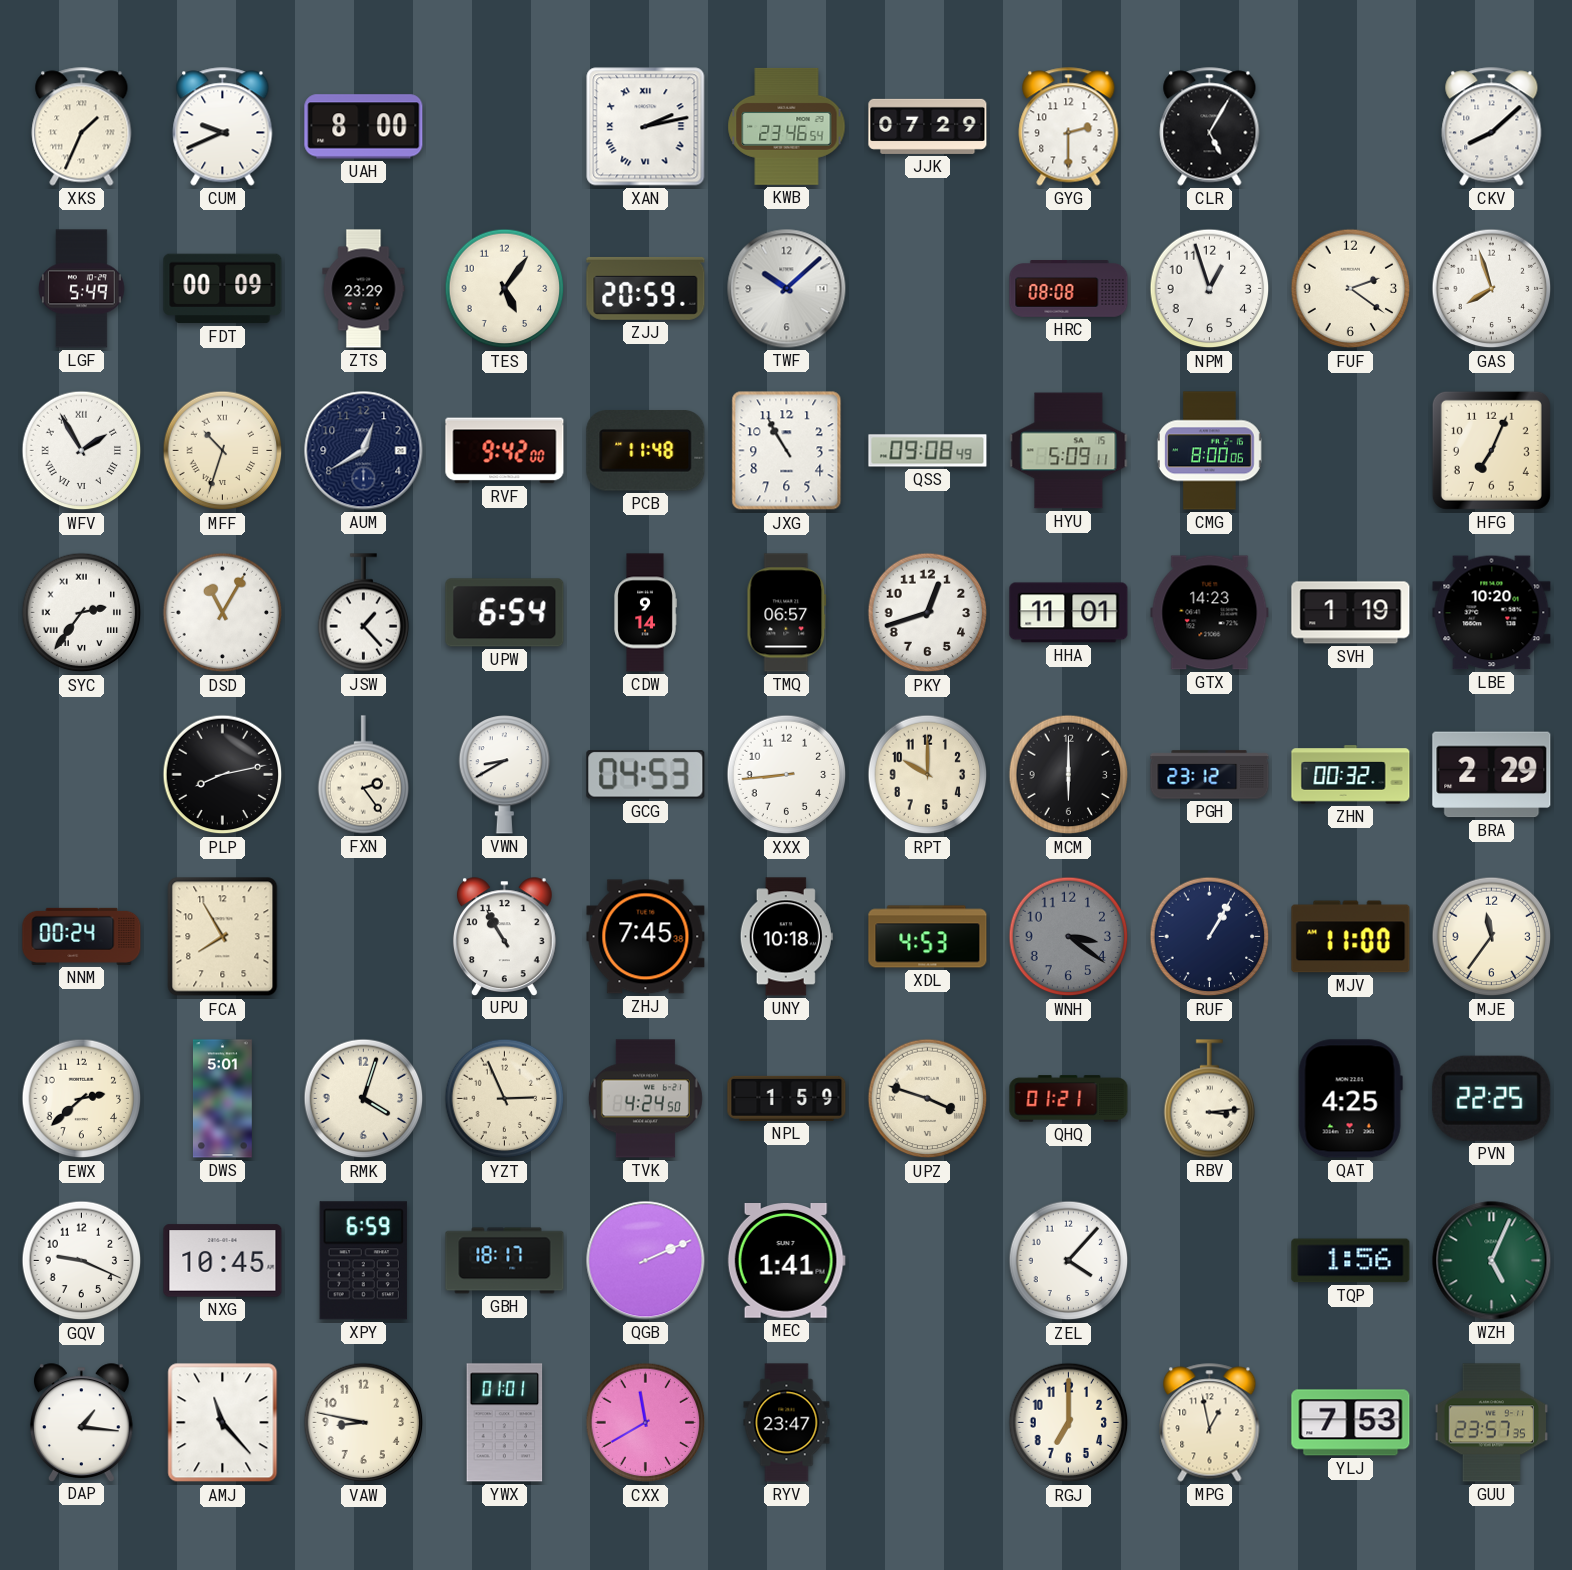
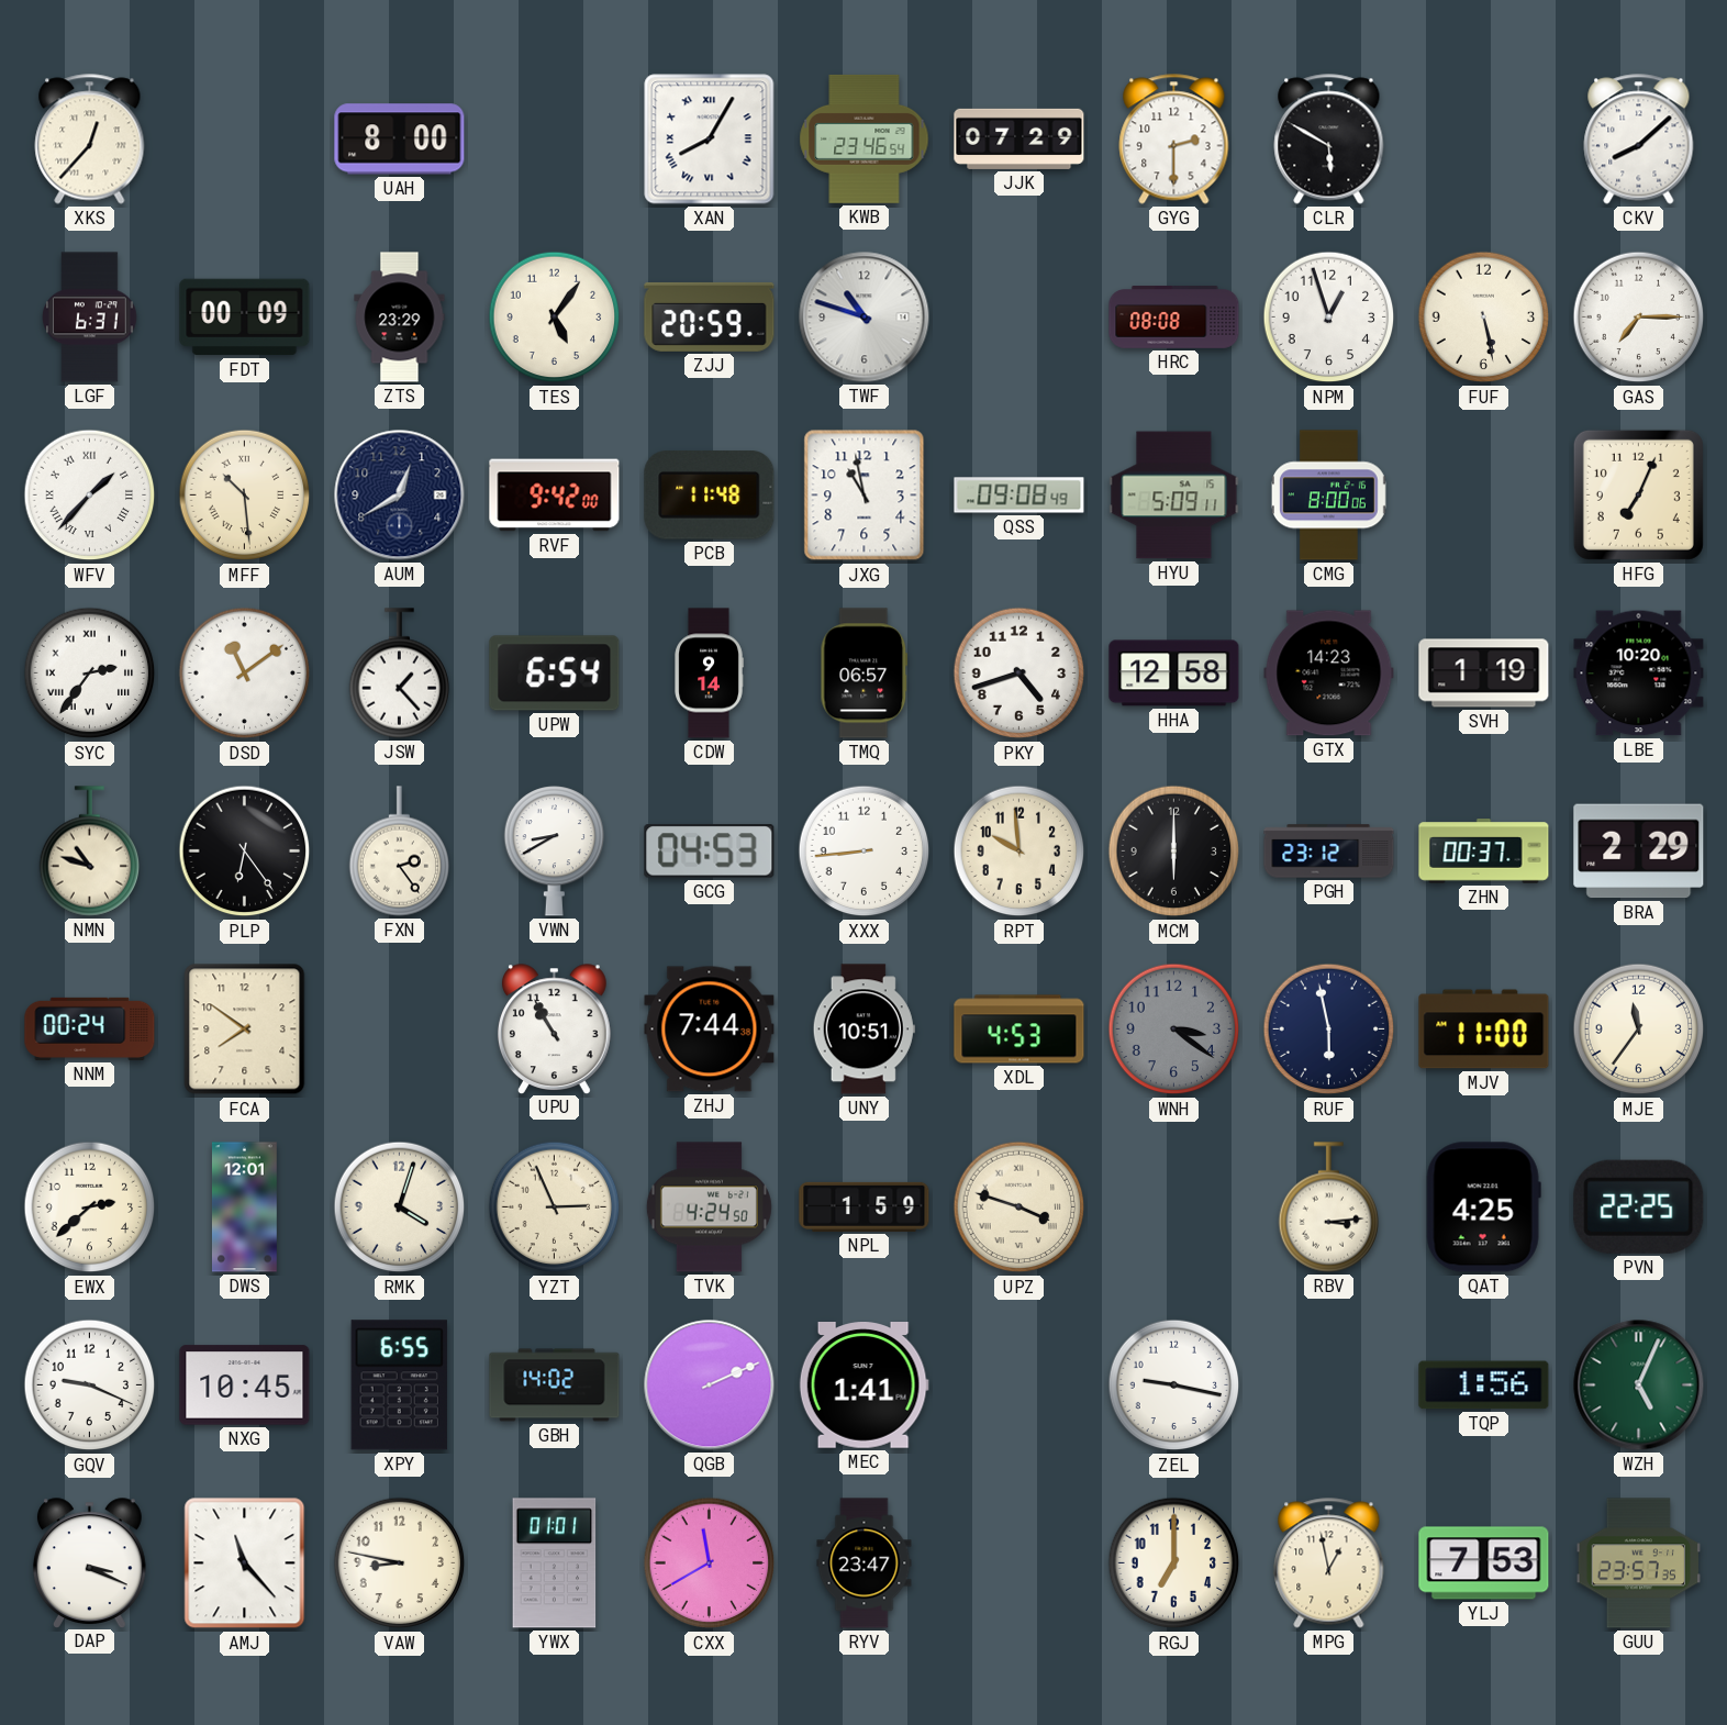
XKS: 1:34 -> 12:37 (90, 140)
CUM: 9:41 -> none (223, 127)
XAN: 2:13 -> 8:05 (710, 140)
CLR: 5:05 -> 5:50 (1329, 140)
LGF: 5:49 -> 6:31 (90, 318)
TWF: 10:08 -> 10:48 (865, 318)
FUF: 2:21 -> 5:28 (1484, 318)
GAS: 7:57 -> 7:15 (1639, 318)
WFV: 1:55 -> 1:37 (90, 496)
MFF: 10:33 -> 10:29 (245, 496)
JXG: 10:55 -> 10:58 (865, 496)
DSD: 11:05 -> 11:09 (245, 674)
PKY: 12:42 -> 4:42 (1020, 674)
HHA: 11:01 -> 12:58 (1174, 674)
NMN: none -> 10:48 (90, 852)
PLP: 8:13 -> 6:24 (245, 852)
RPT: 10:00 -> 9:59 (1020, 852)
ZHN: 00:32 -> 00:37 (1484, 852)
FCA: 7:55 -> 7:51 (245, 1030)
ZHJ: 7:45 -> 7:44 (710, 1030)
UNY: 10:18 -> 10:51 (863, 1030)
RUF: 1:05 -> 5:58 (1329, 1030)
DWS: 5:01 -> 12:01 (245, 1207)
QHQ: 01:21 -> none (1069, 1099)
XPY: 6:59 -> 6:55 (399, 1385)
GBH: 18:17 -> 14:02 (555, 1385)
ZEL: 4:07 -> 9:17 (1174, 1385)
DAP: 1:16 -> 3:19 (89, 1562)
